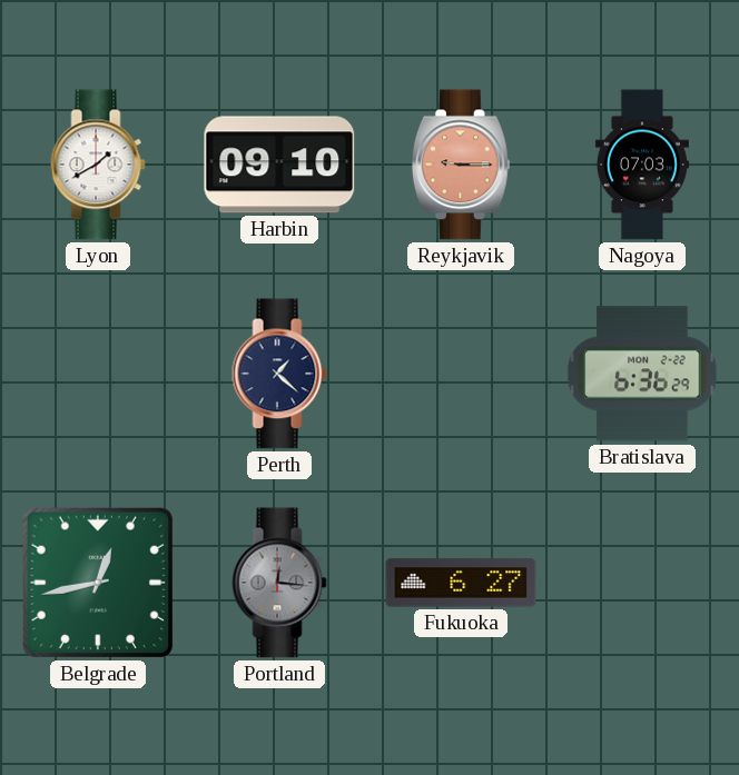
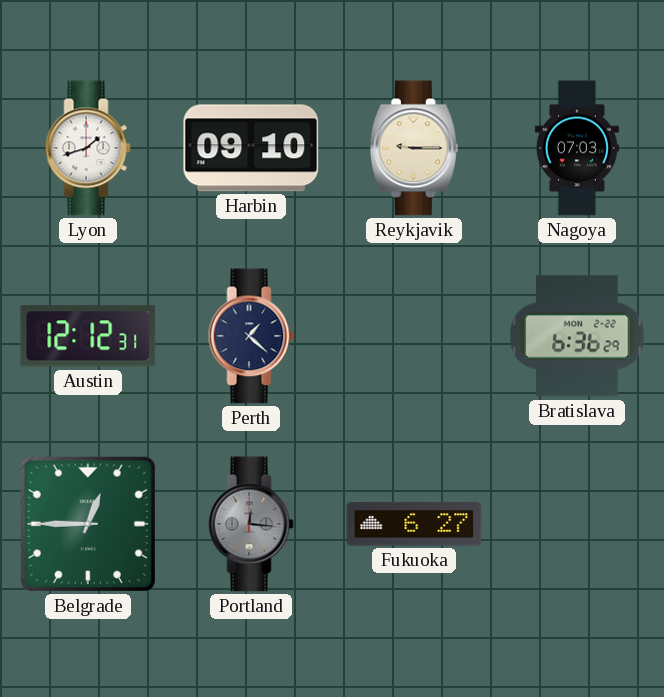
Lyon: 1:40 -> 1:42 (88, 148)
Reykjavik dial: salmon -> cream (414, 148)
Austin: none -> 12:12 (88, 336)
Belgrade: 12:43 -> 12:45 (88, 524)
